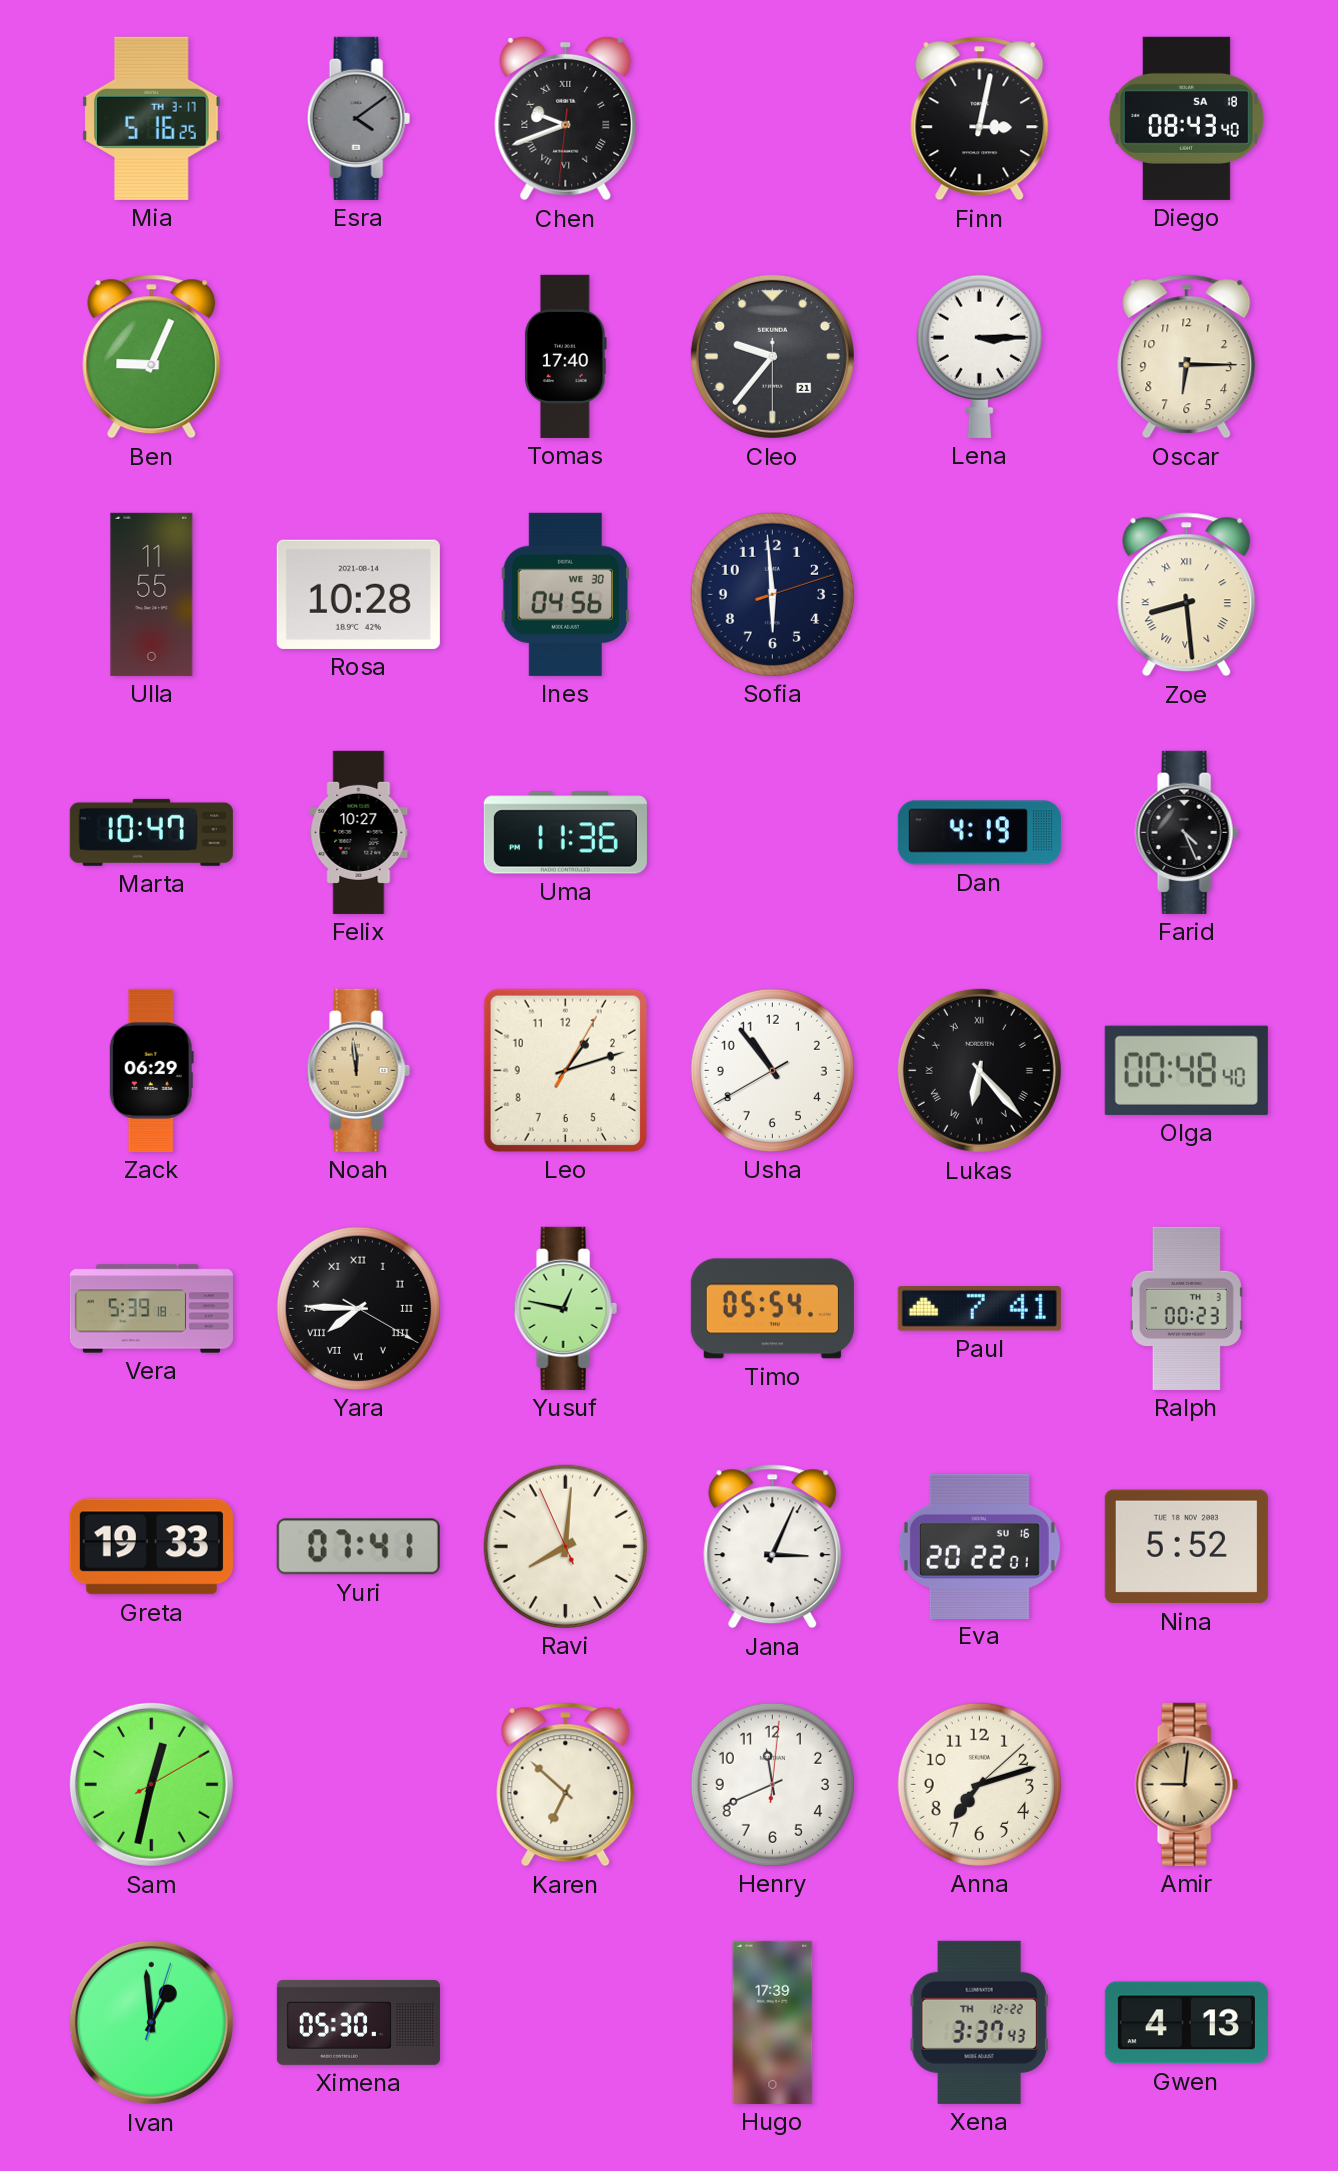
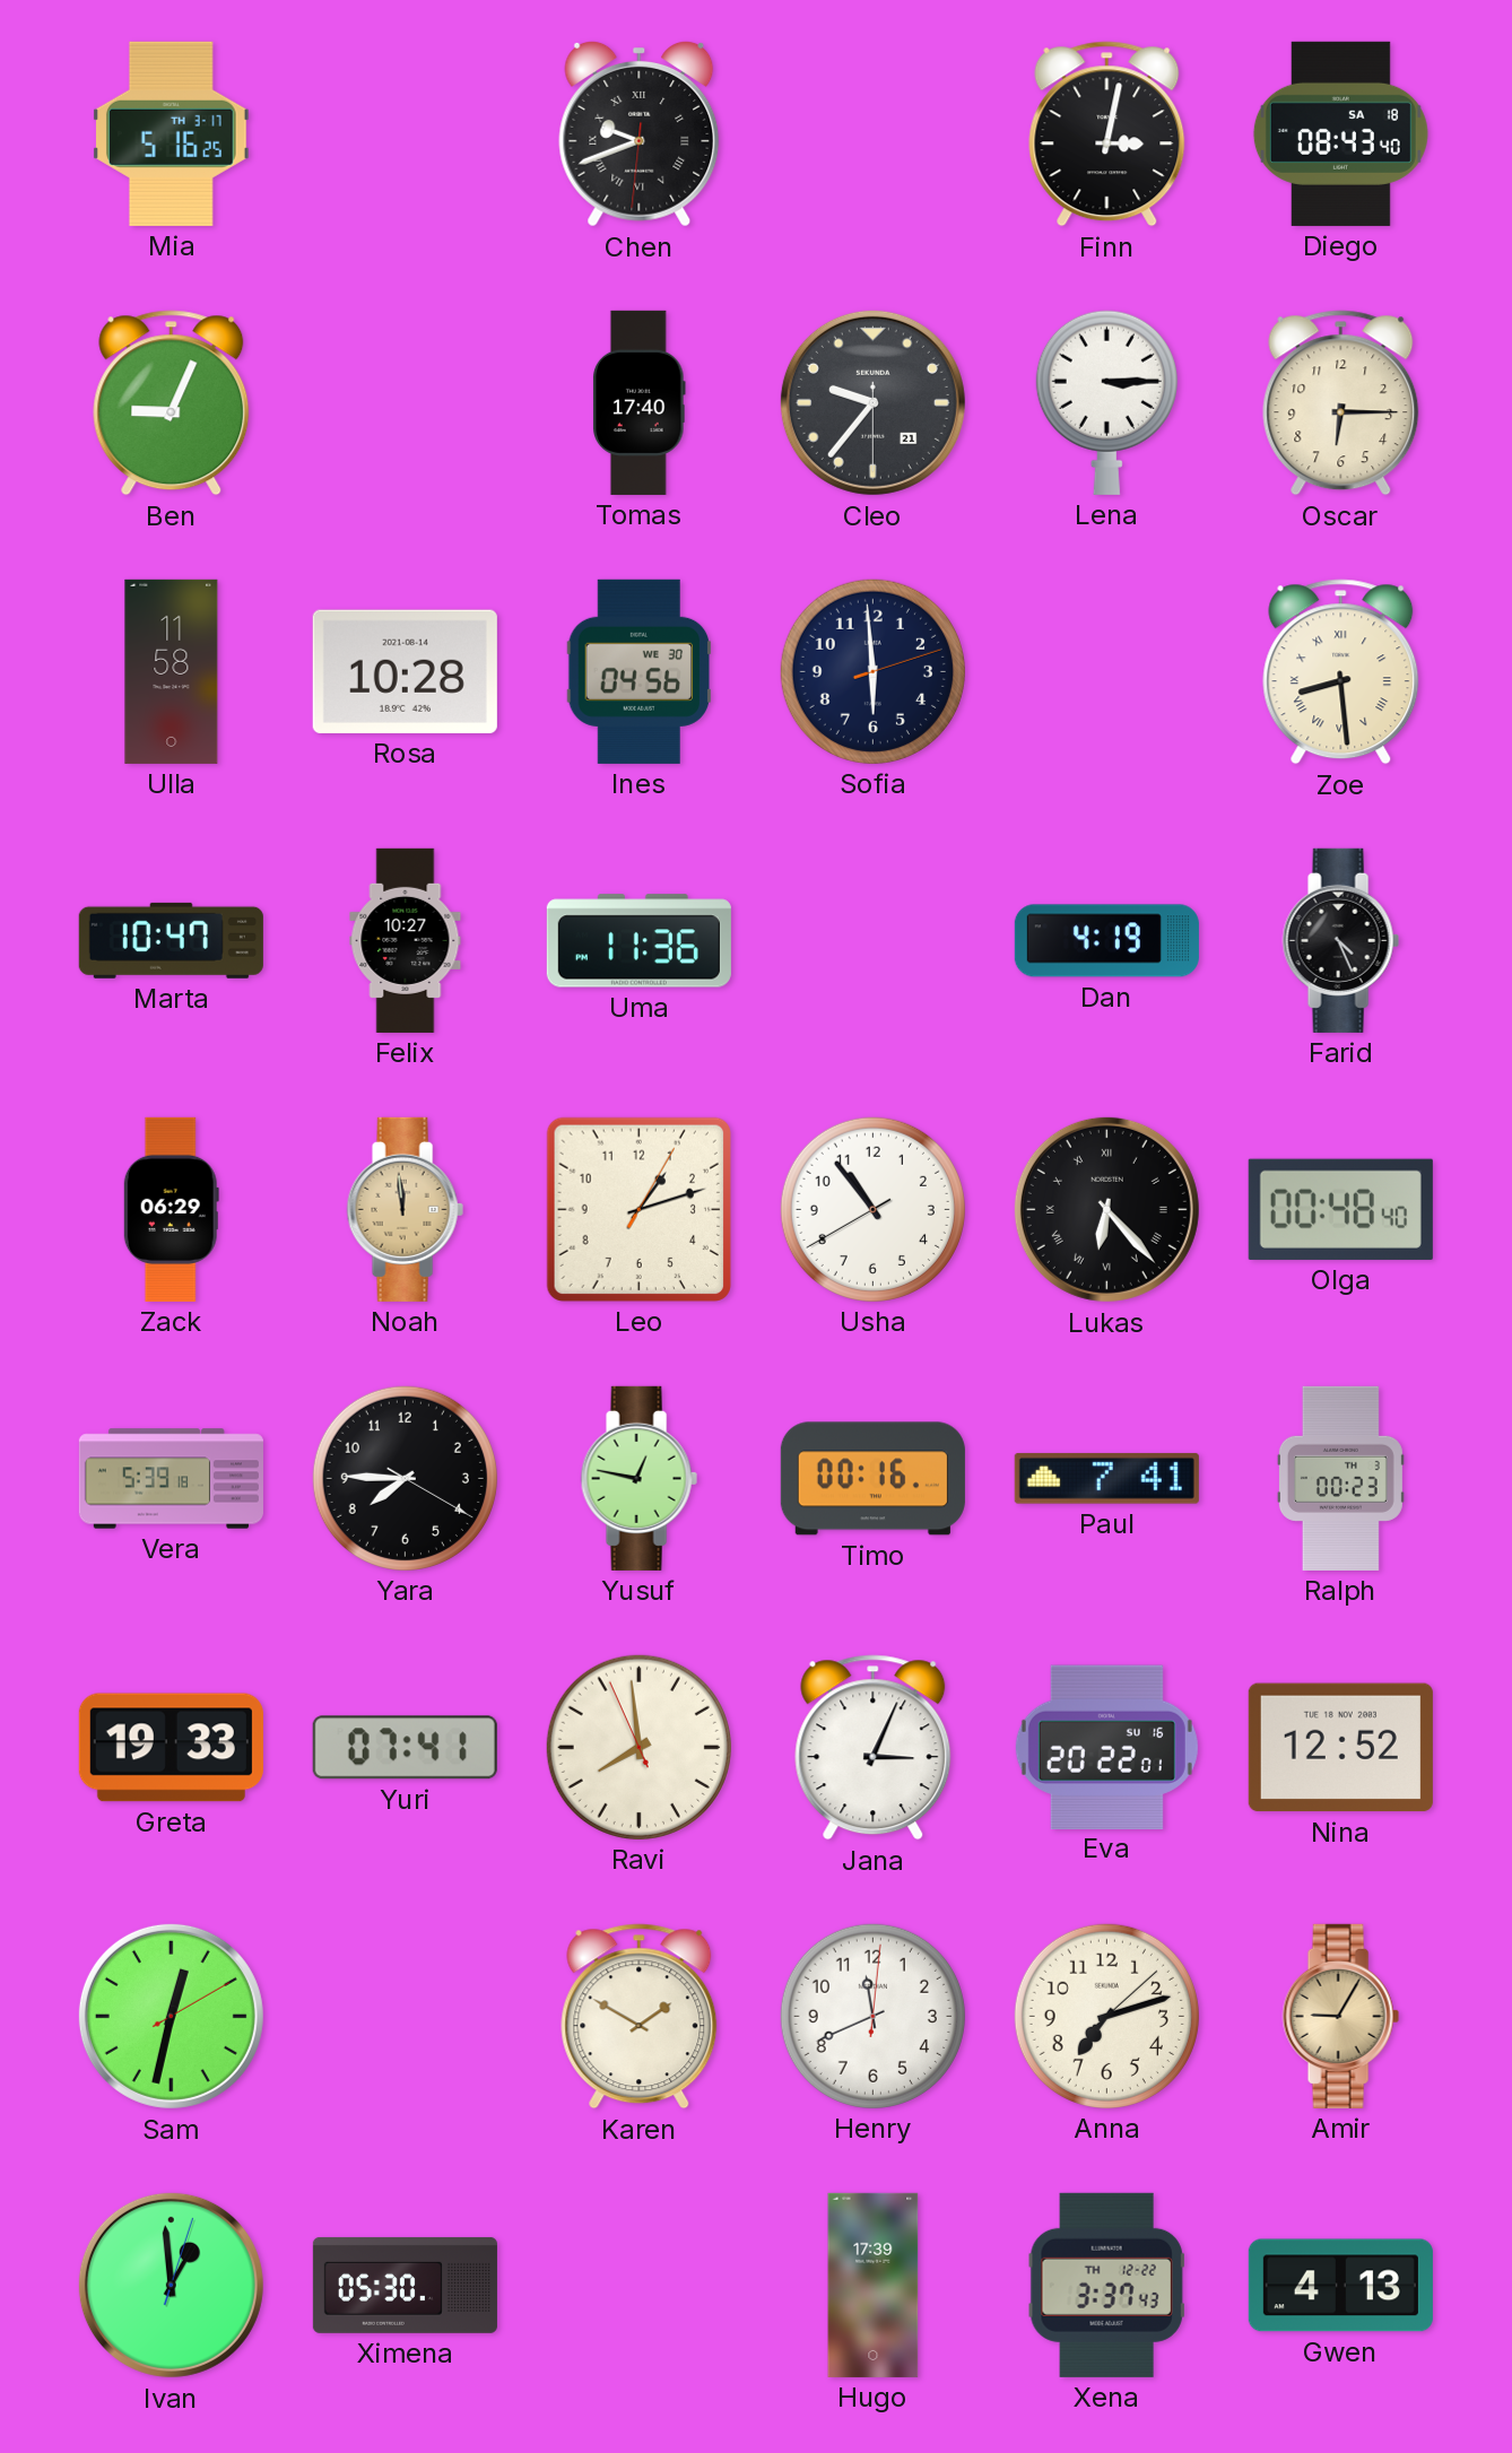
Esra: 4:09 -> none (358, 118)
Ulla: 11:55 -> 11:58 (172, 671)
Yara numerals: Roman -> Arabic (405, 1478)
Timo: 05:54 -> 00:16 (872, 1479)
Ravi: 8:00 -> 7:58 (638, 1747)
Nina: 5:52 -> 12:52 (1340, 1748)
Karen: 6:52 -> 1:50 (640, 2017)
Amir: 9:01 -> 9:05 (1340, 2016)
